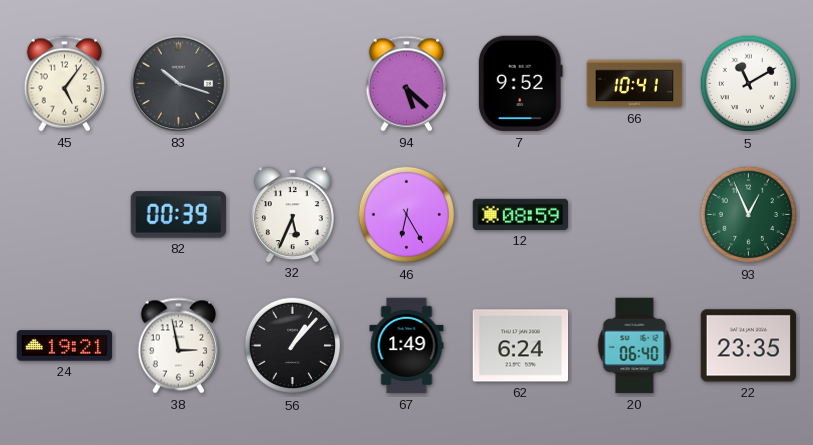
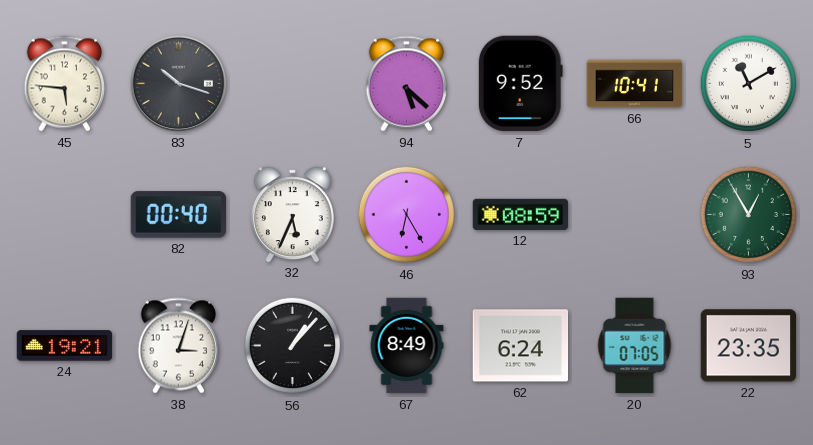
45: 5:06 -> 5:46 (64, 84)
82: 00:39 -> 00:40 (179, 215)
93: 12:56 -> 12:55 (749, 215)
38: 2:58 -> 3:03 (178, 346)
67: 1:49 -> 8:49 (407, 346)
20: 06:40 -> 07:05 (635, 346)
